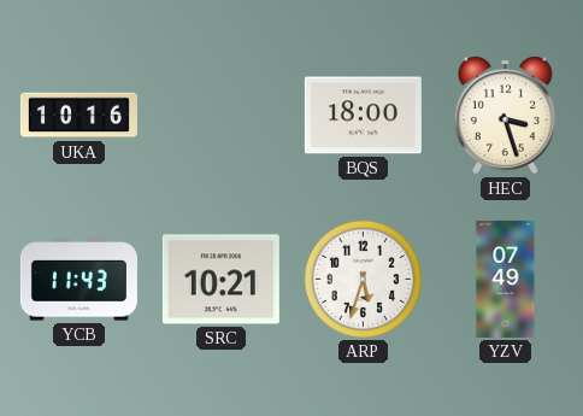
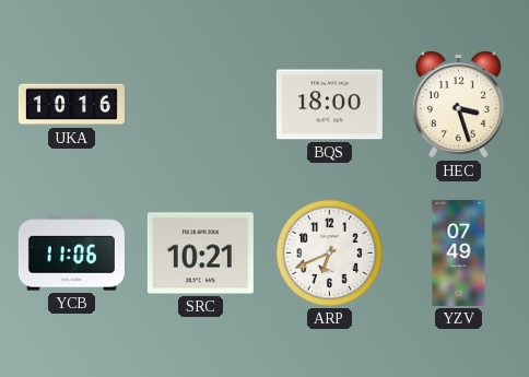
YCB: 11:43 -> 11:06 (71, 254)
ARP: 5:33 -> 6:41 (329, 252)
